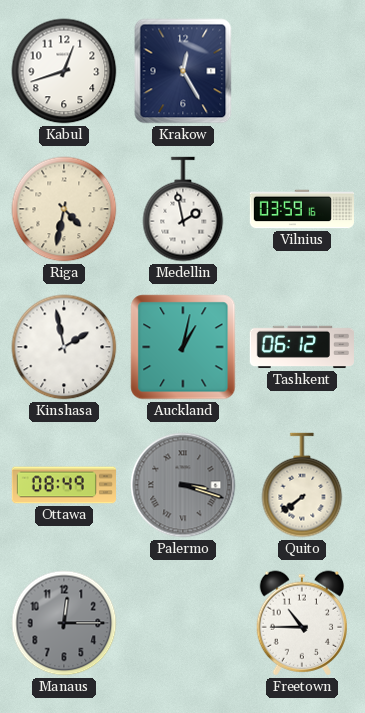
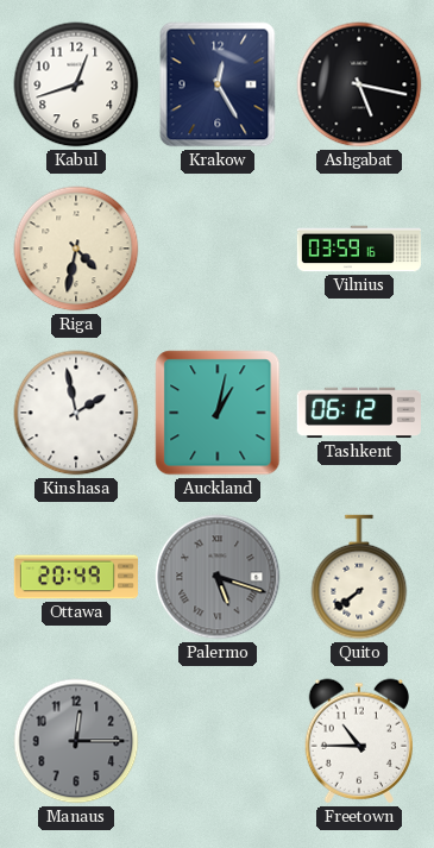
Ashgabat: none -> 5:17 (359, 84)
Medellin: 1:58 -> none (183, 209)
Ottawa: 08:49 -> 20:49 (75, 577)
Palermo: 3:18 -> 5:18 (218, 577)
